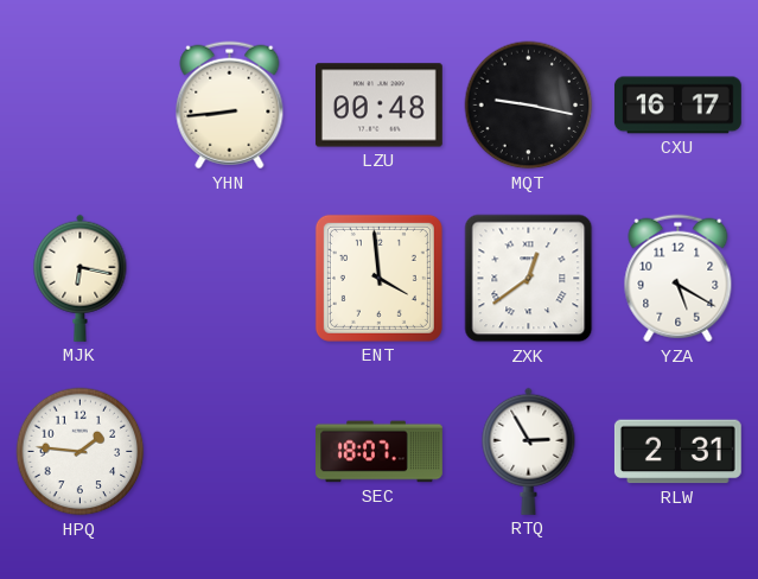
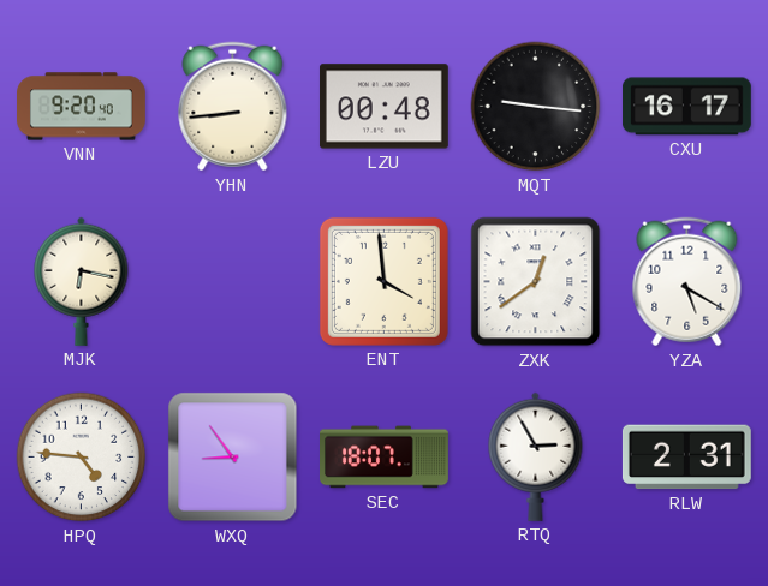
VNN: none -> 9:20 (82, 107)
MQT: 9:17 -> 9:16 (536, 107)
HPQ: 1:46 -> 4:46 (82, 458)
WXQ: none -> 8:54 (233, 458)
